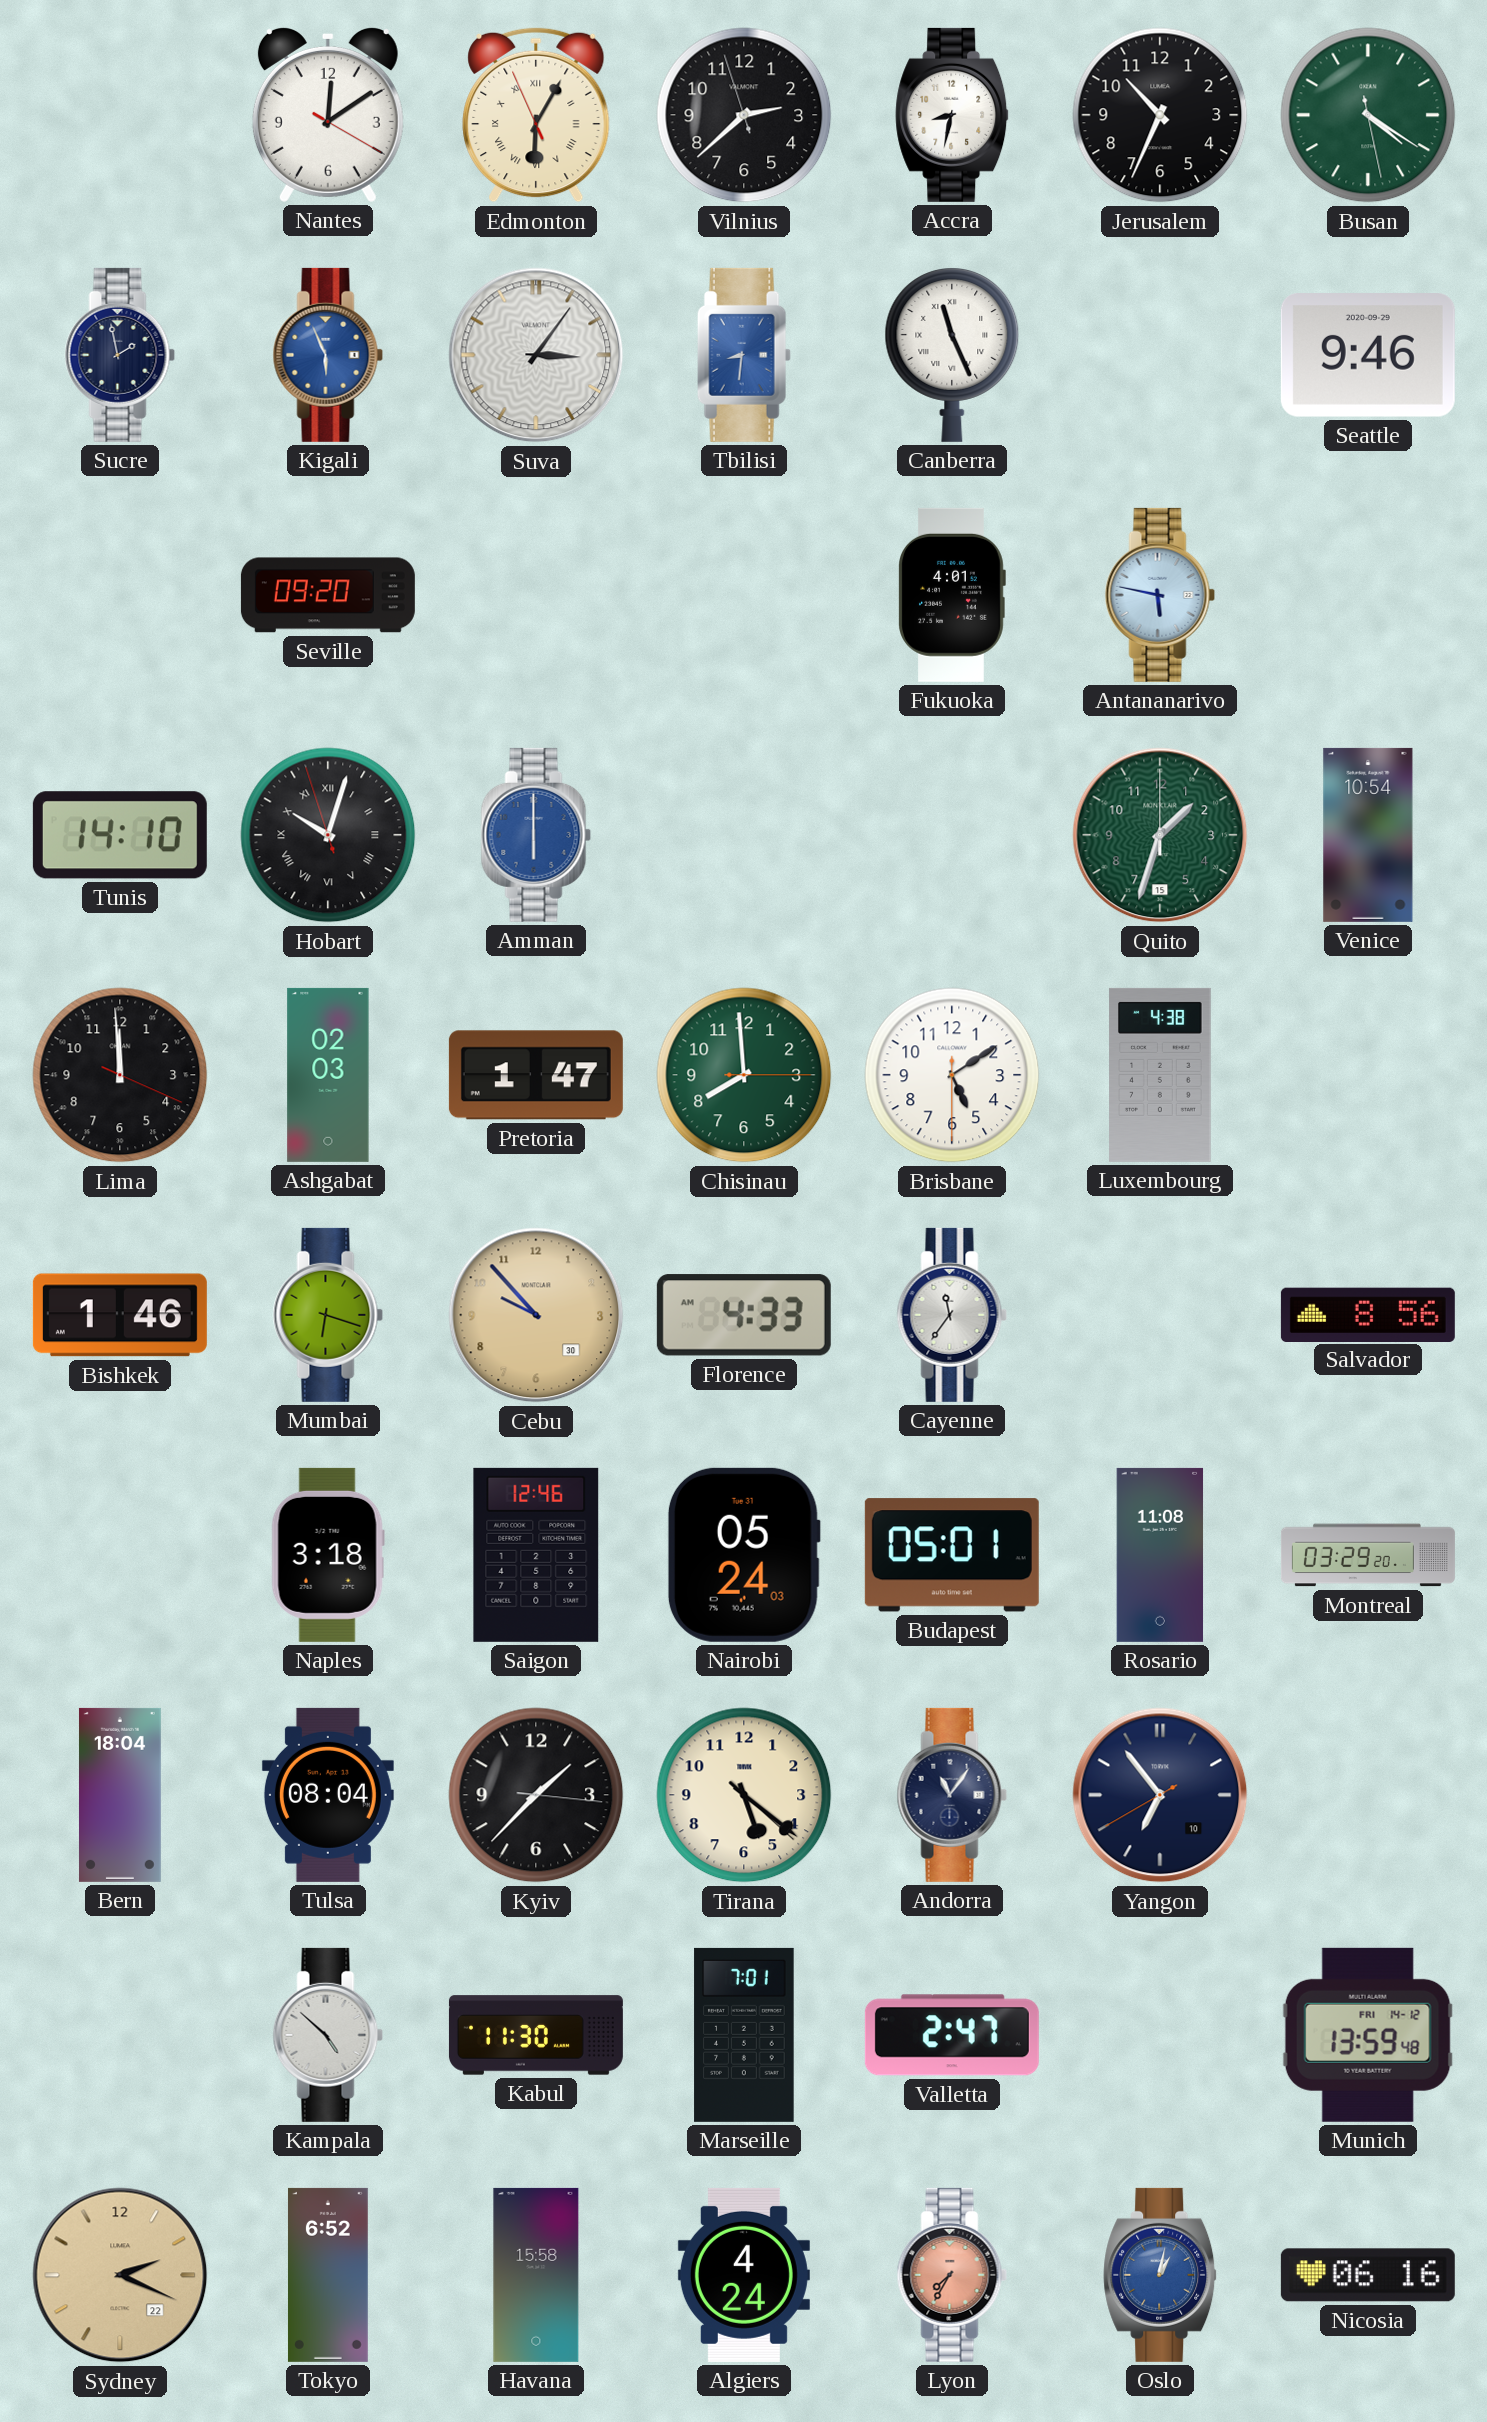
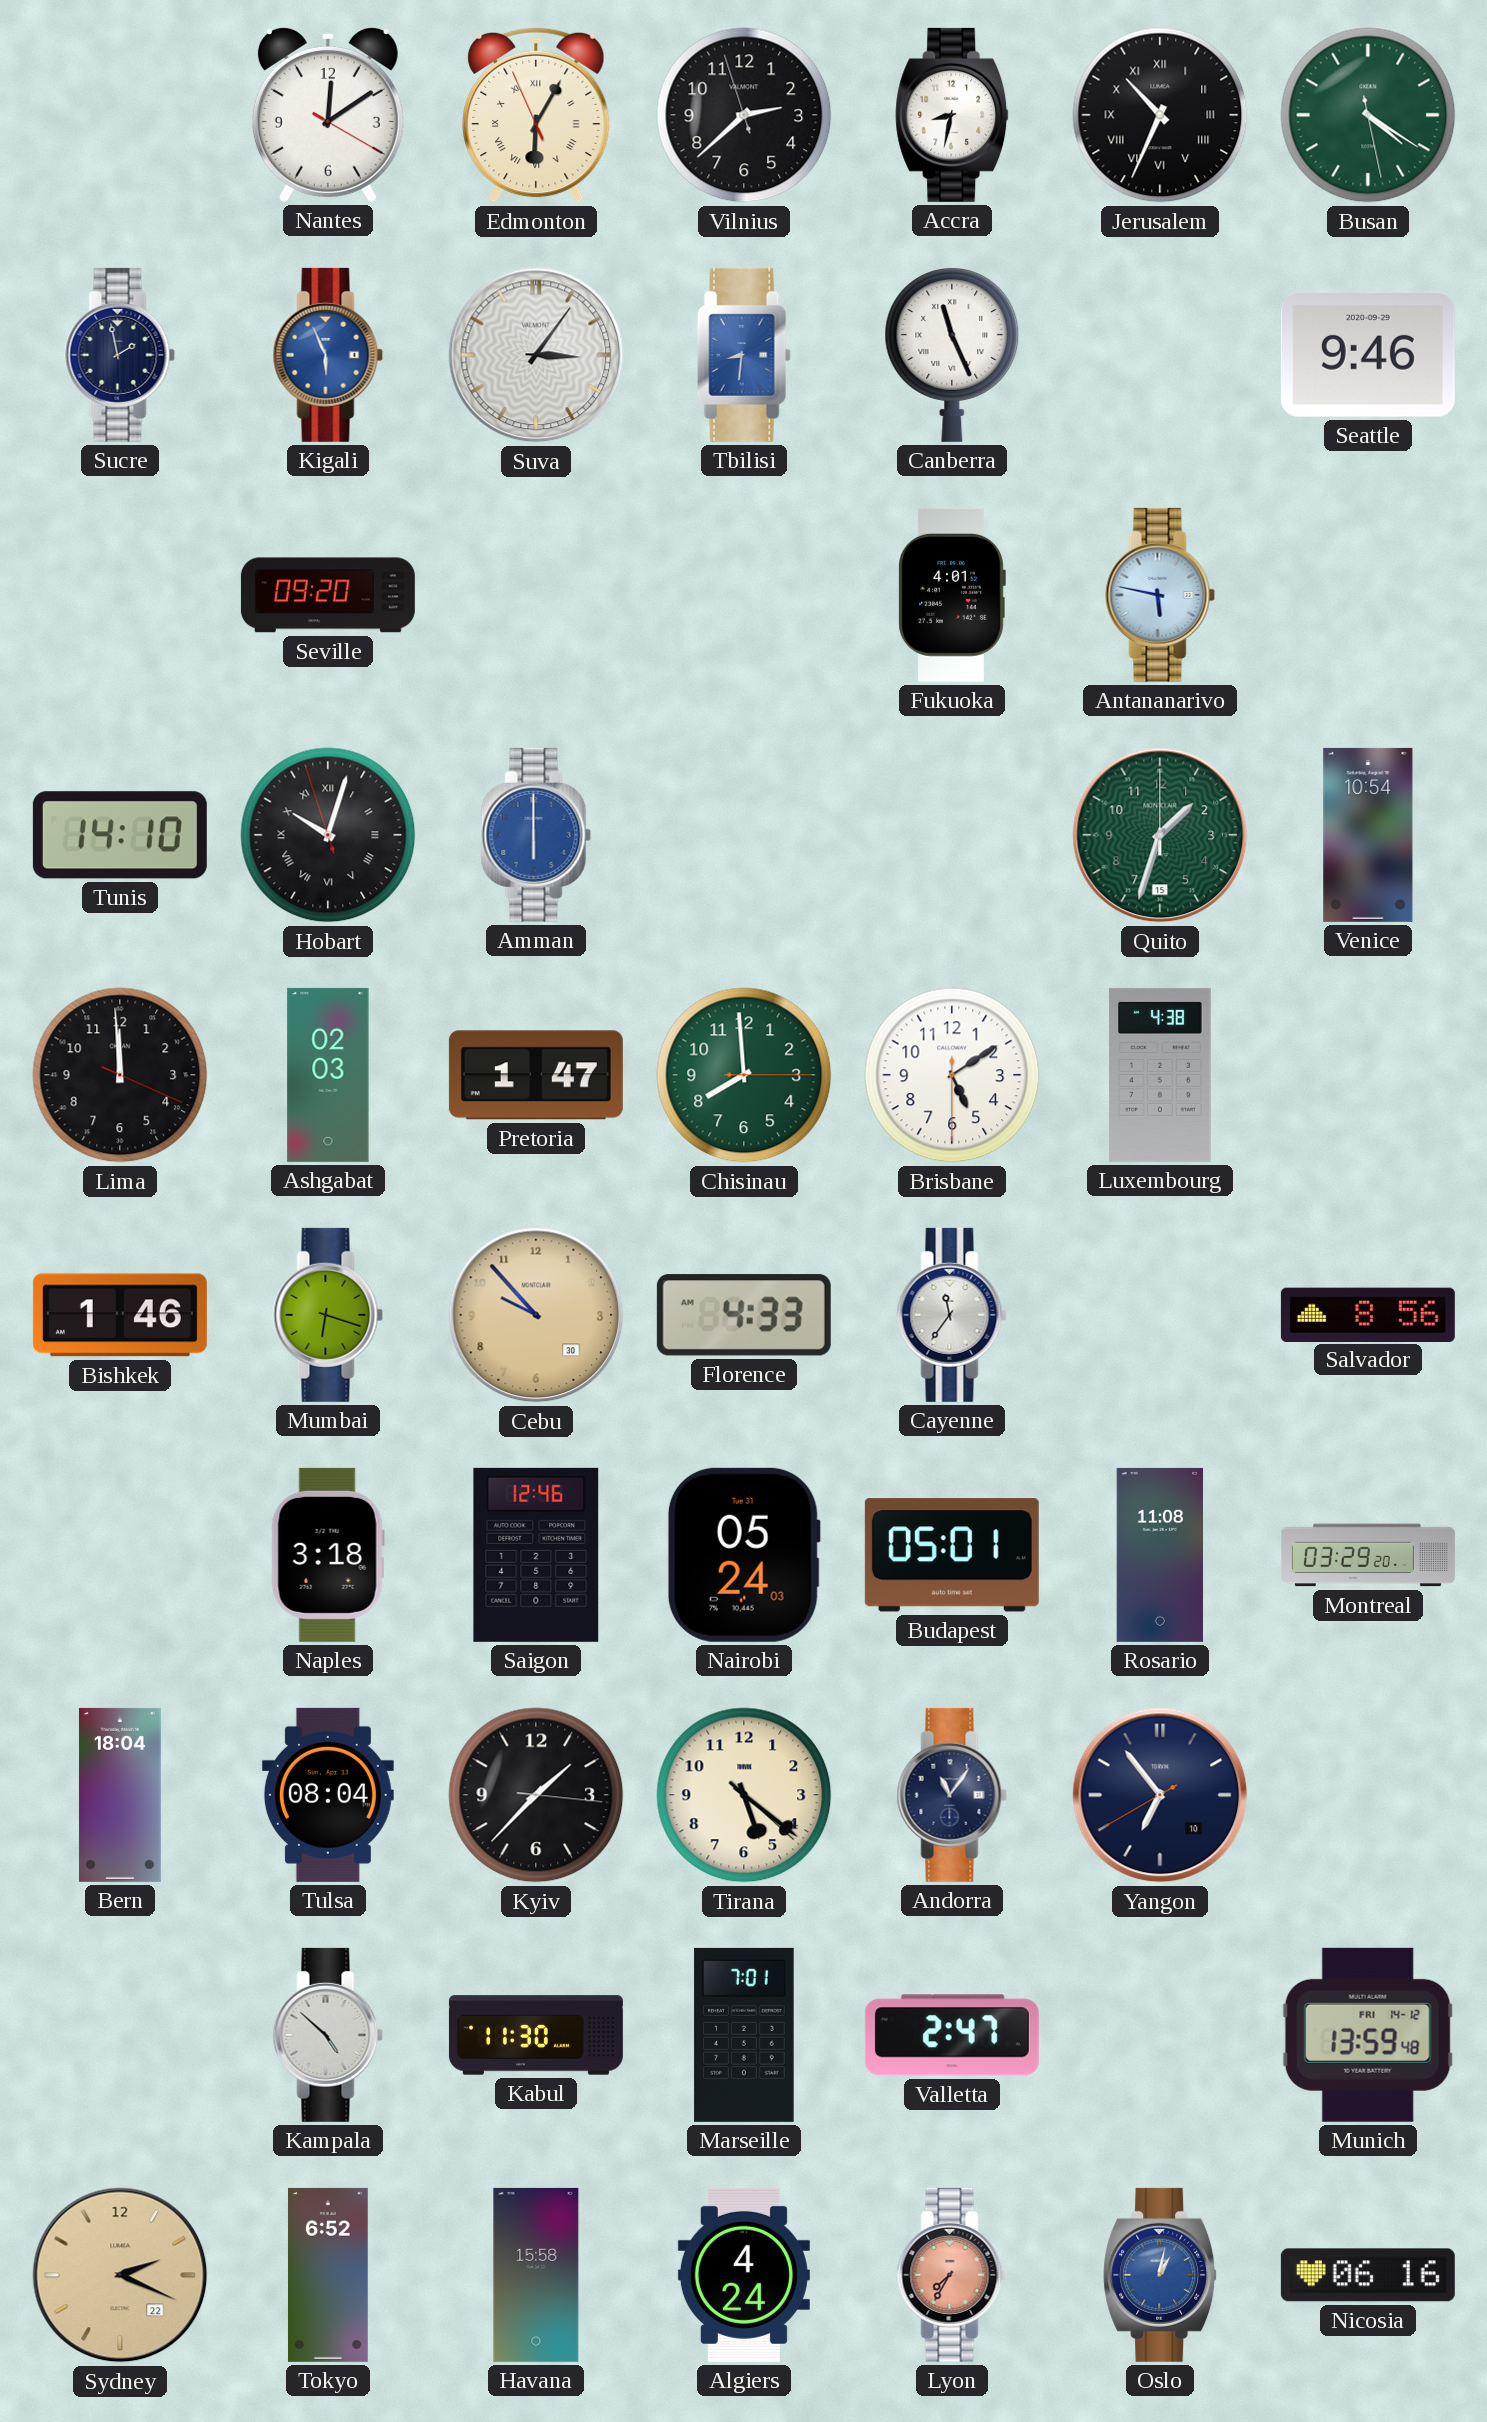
Jerusalem numerals: Arabic -> Roman (1160, 115)
